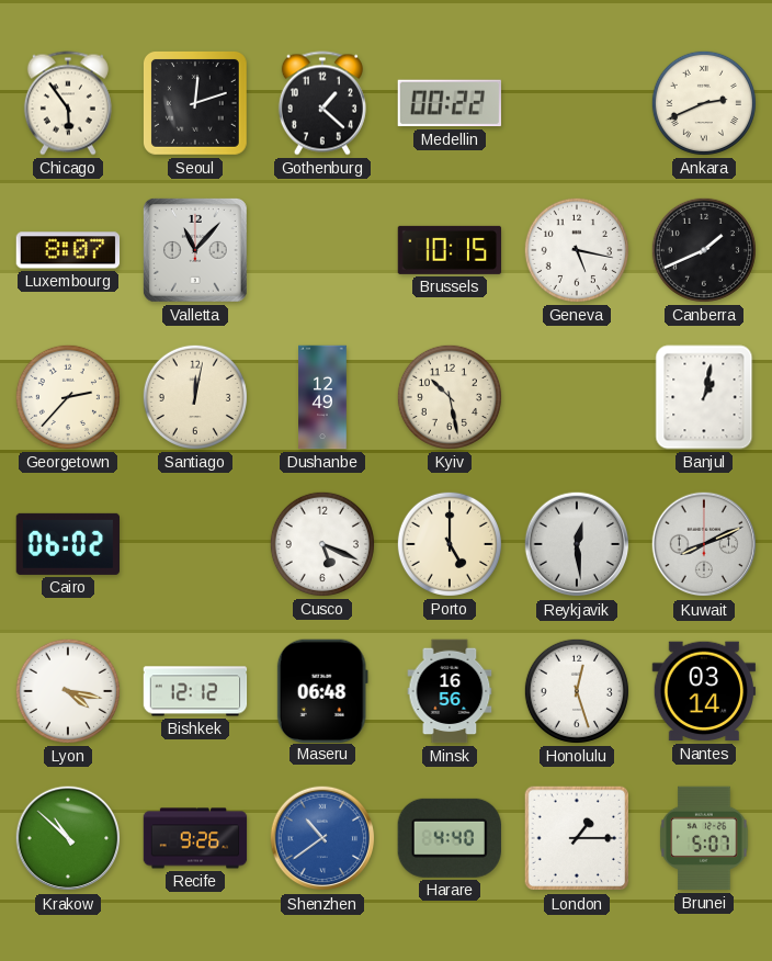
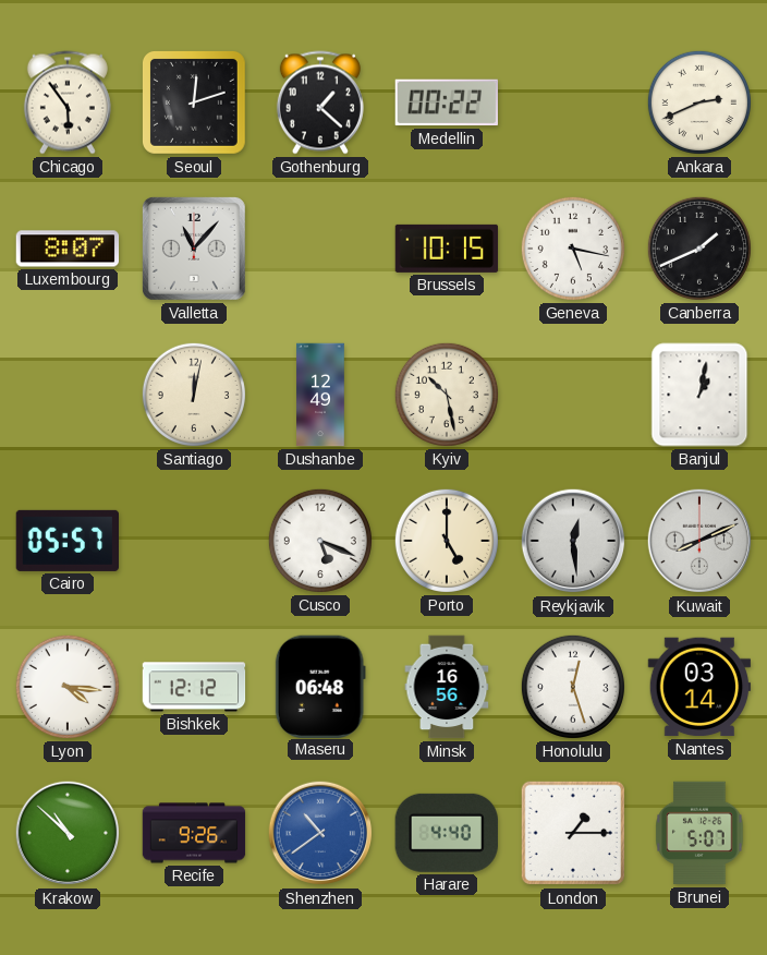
Georgetown: 2:37 -> none (68, 397)
Cairo: 06:02 -> 05:57 (66, 541)
Lyon: 4:17 -> 4:16 (68, 687)
